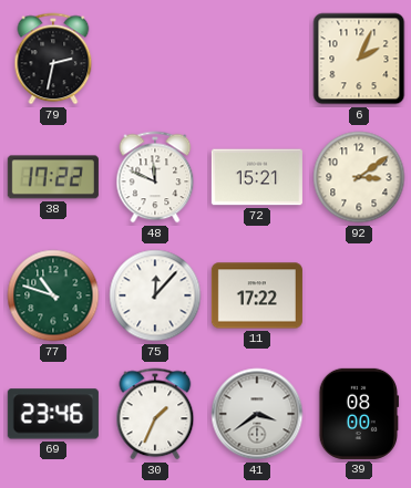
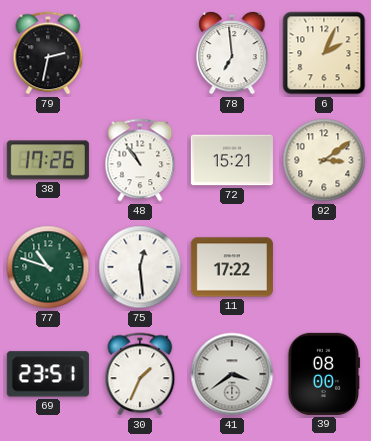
78: none -> 6:59 (232, 53)
38: 17:22 -> 17:26 (48, 160)
48: 11:49 -> 10:54 (140, 160)
75: 12:07 -> 12:29 (140, 267)
69: 23:46 -> 23:51 (48, 374)
